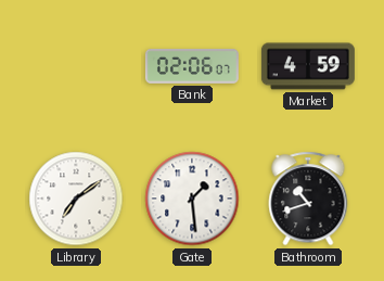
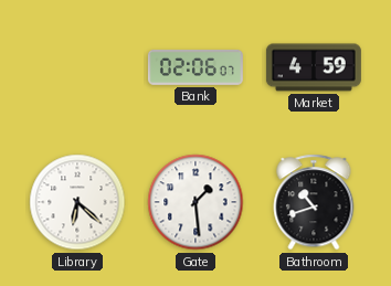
Library: 7:09 -> 6:22 (77, 202)
